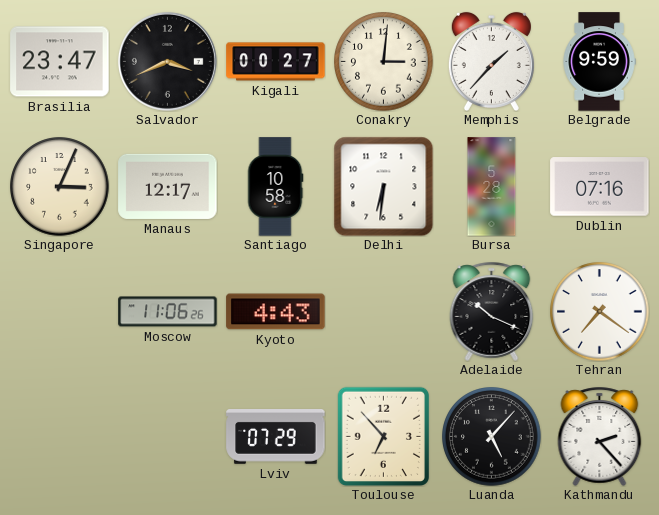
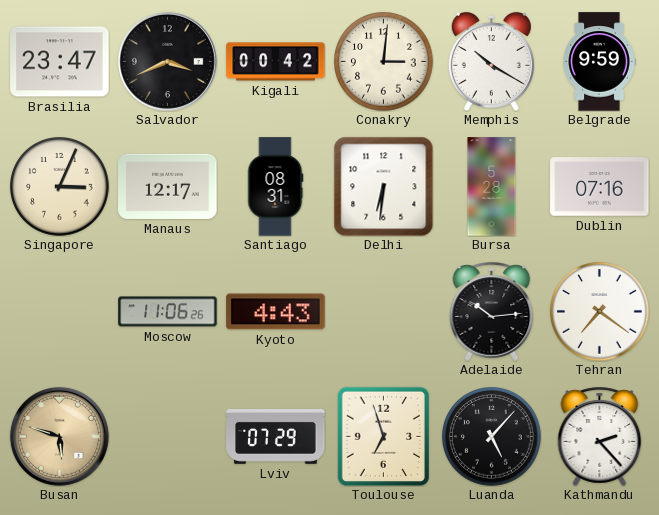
Kigali: 00:27 -> 00:42 (276, 62)
Memphis: 1:37 -> 10:20 (491, 61)
Santiago: 10:58 -> 08:31 (275, 187)
Adelaide: 10:19 -> 10:14 (492, 311)
Busan: none -> 5:48 (59, 436)
Toulouse: 6:53 -> 6:57 (383, 436)
